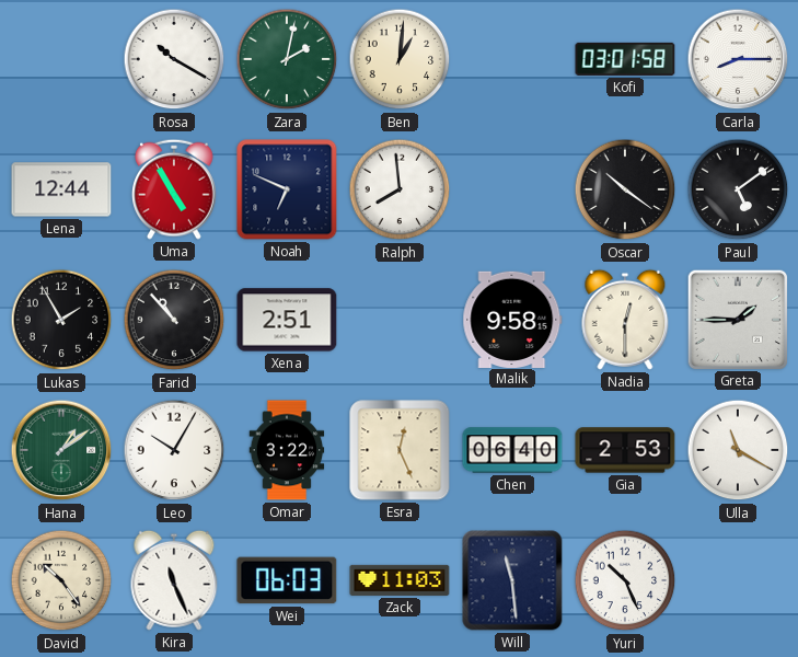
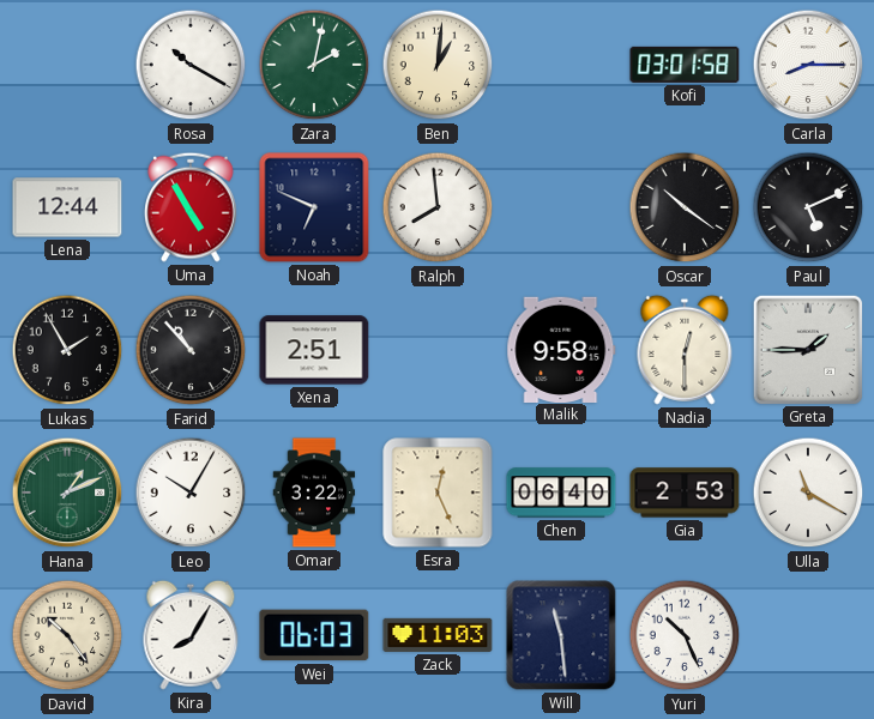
Paul: 5:09 -> 5:11 (808, 207)
Hana: 1:09 -> 1:11 (67, 493)
Kira: 11:26 -> 8:05 (191, 635)
